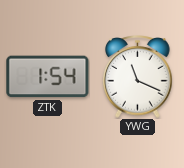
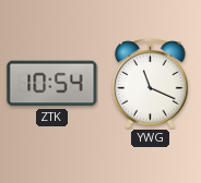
ZTK: 1:54 -> 10:54 (52, 84)
